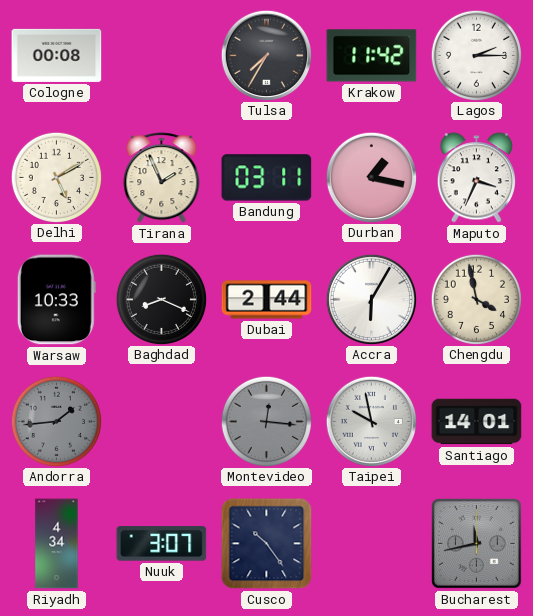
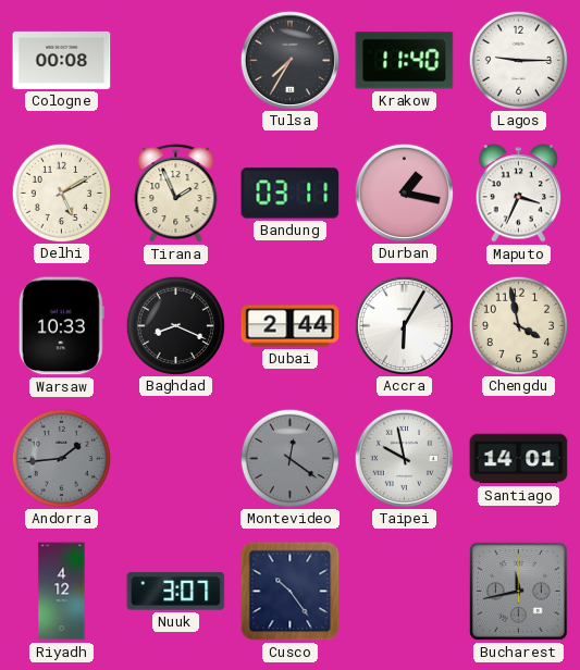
Krakow: 11:42 -> 11:40 (405, 61)
Lagos: 2:15 -> 9:15 (518, 60)
Montevideo: 12:16 -> 12:21 (289, 458)
Riyadh: 4:34 -> 4:12 (62, 592)
